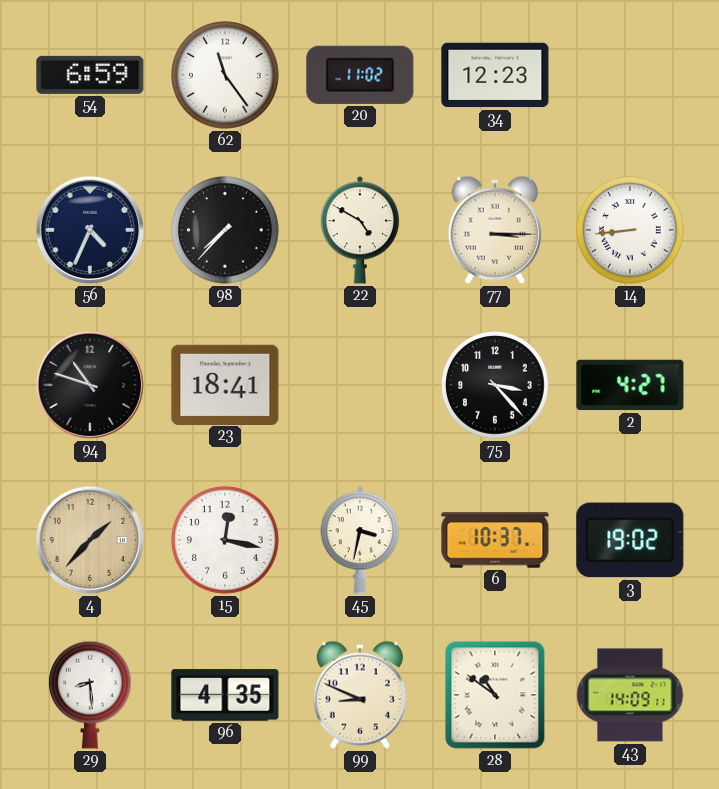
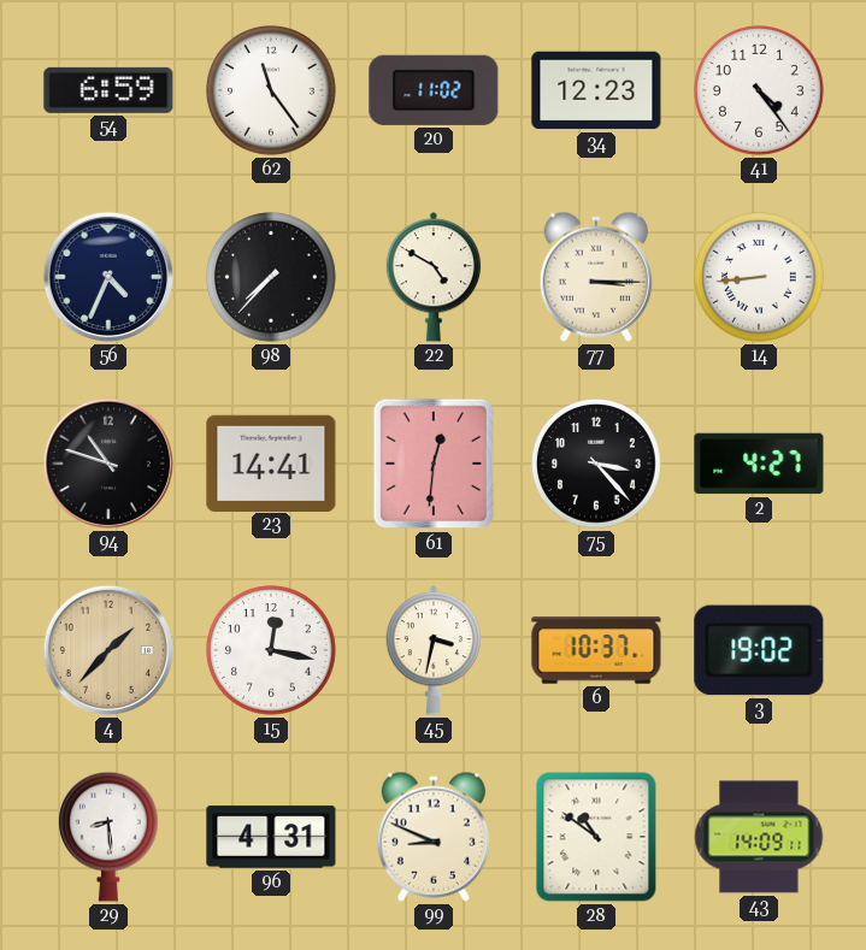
41: none -> 4:24 (760, 92)
23: 18:41 -> 14:41 (271, 462)
61: none -> 12:31 (434, 464)
96: 4:35 -> 4:31 (271, 837)
